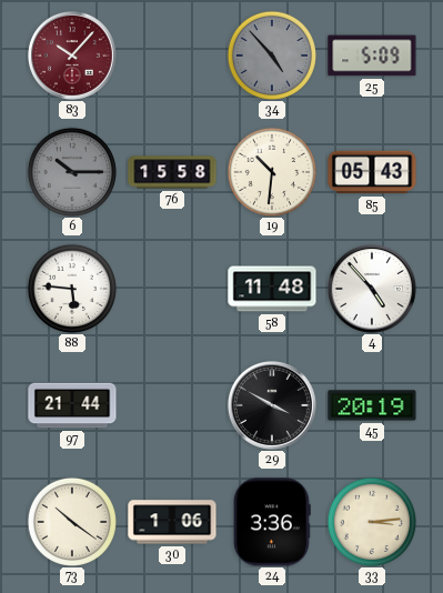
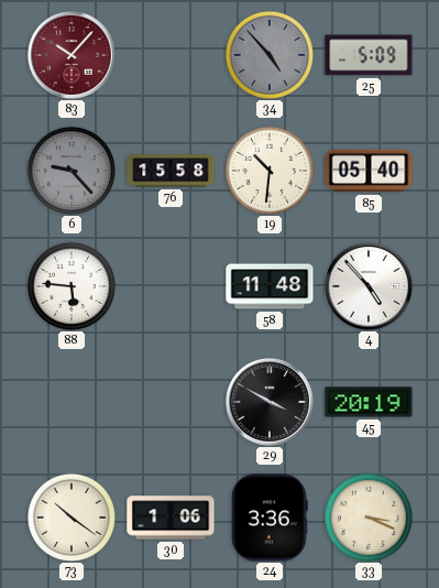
6: 10:15 -> 9:23 (72, 171)
85: 05:43 -> 05:40 (369, 171)
97: 21:44 -> none (72, 405)
33: 3:14 -> 3:19 (369, 518)
